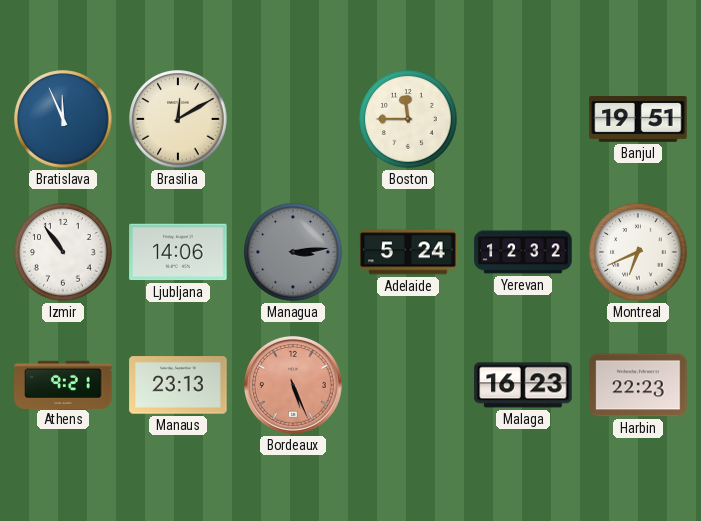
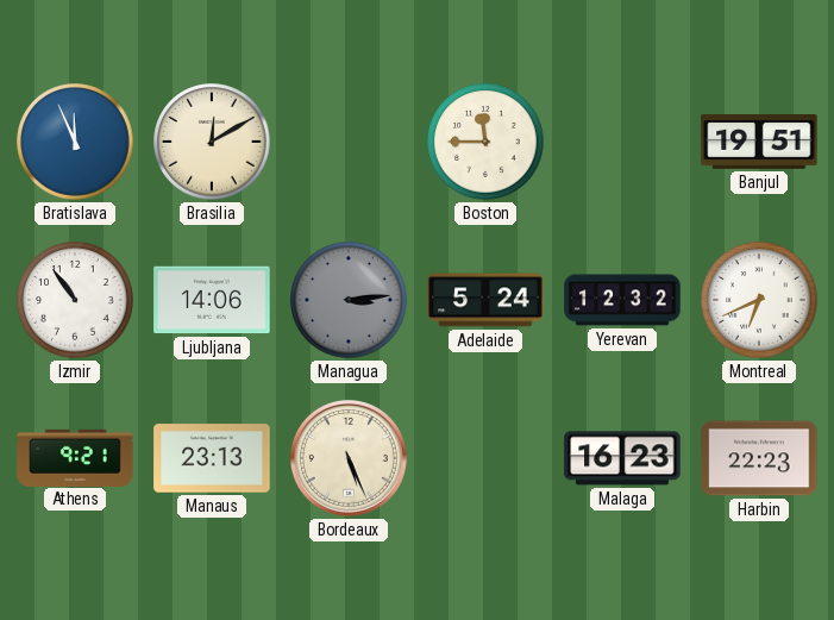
Bordeaux dial: salmon -> cream (349, 458)
